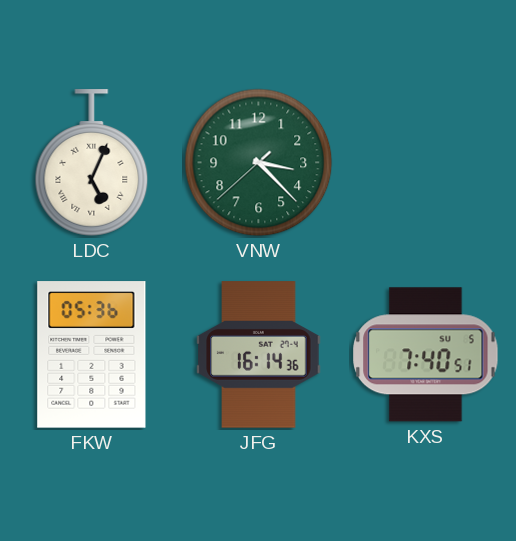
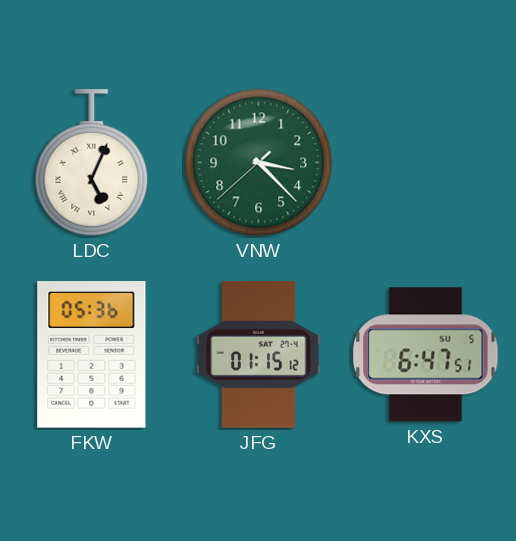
JFG: 16:14 -> 01:15 (259, 355)
KXS: 7:40 -> 6:47 (426, 355)
